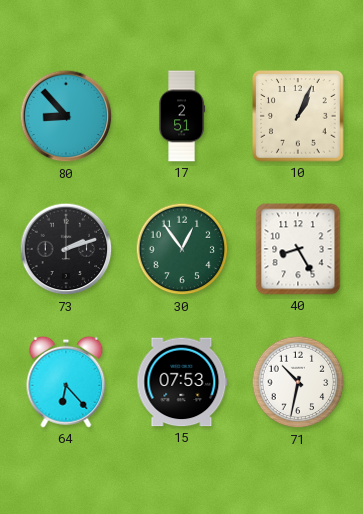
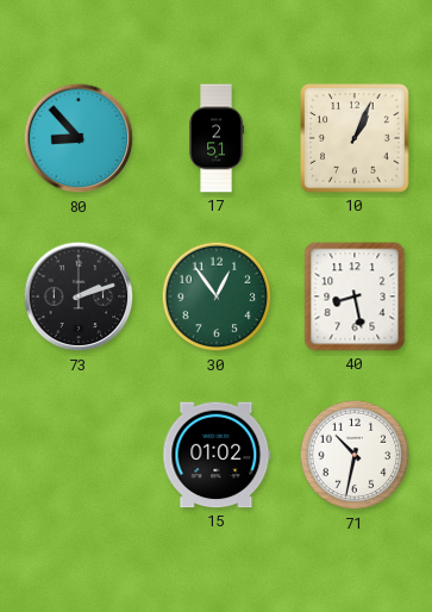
40: 8:25 -> 8:28 (355, 296)
64: 6:23 -> none (66, 382)
15: 07:53 -> 01:02 (217, 455)
